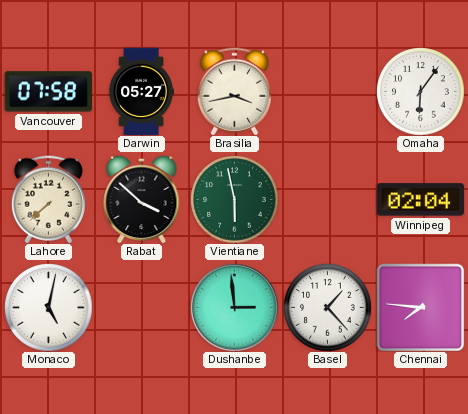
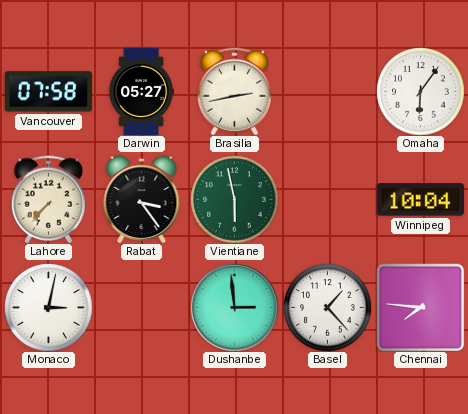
Brasilia: 3:43 -> 2:43 (234, 91)
Lahore: 7:38 -> 7:37 (48, 199)
Rabat: 3:52 -> 3:24 (142, 199)
Winnipeg: 02:04 -> 10:04 (420, 200)
Monaco: 5:02 -> 3:02 (48, 307)
